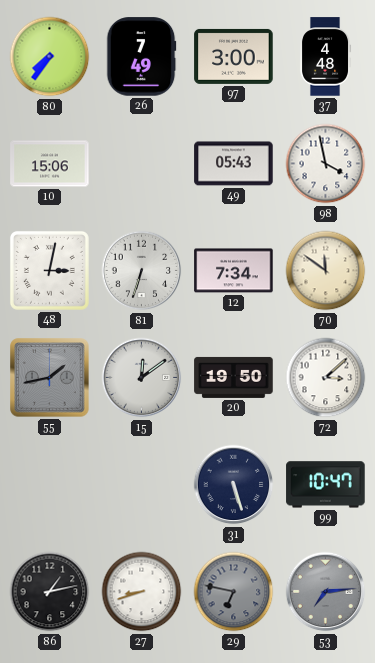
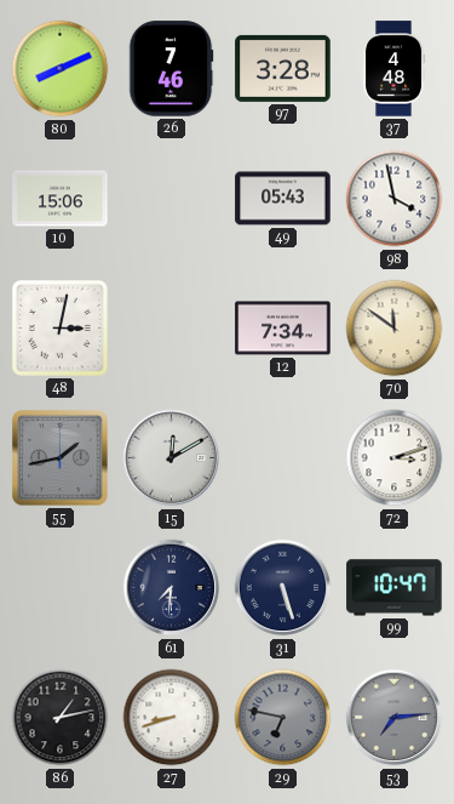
80: 7:36 -> 8:11 (61, 69)
26: 7:49 -> 7:46 (171, 69)
97: 3:00 -> 3:28 (283, 68)
81: 6:33 -> none (142, 271)
15: 12:09 -> 12:10 (172, 458)
20: 19:50 -> none (234, 377)
72: 3:08 -> 3:12 (395, 458)
61: none -> 7:31 (172, 588)
